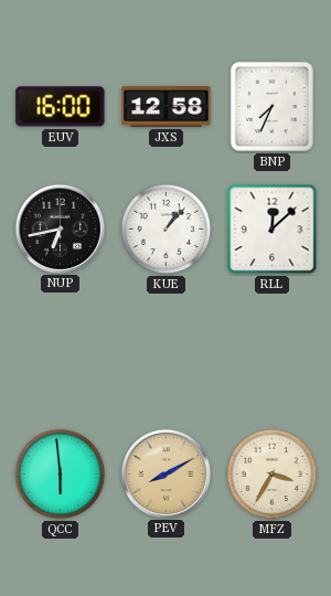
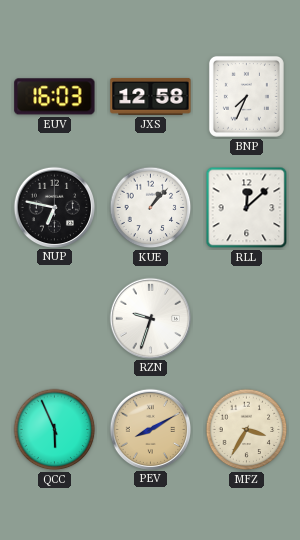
EUV: 16:00 -> 16:03 (55, 97)
NUP: 6:43 -> 6:47 (54, 207)
RZN: none -> 9:33 (150, 318)
QCC: 5:59 -> 5:56 (55, 430)
